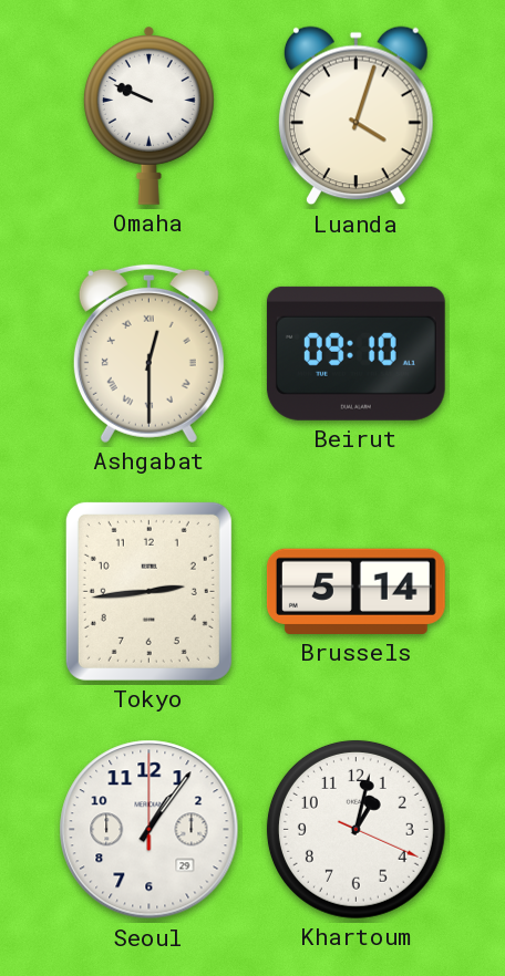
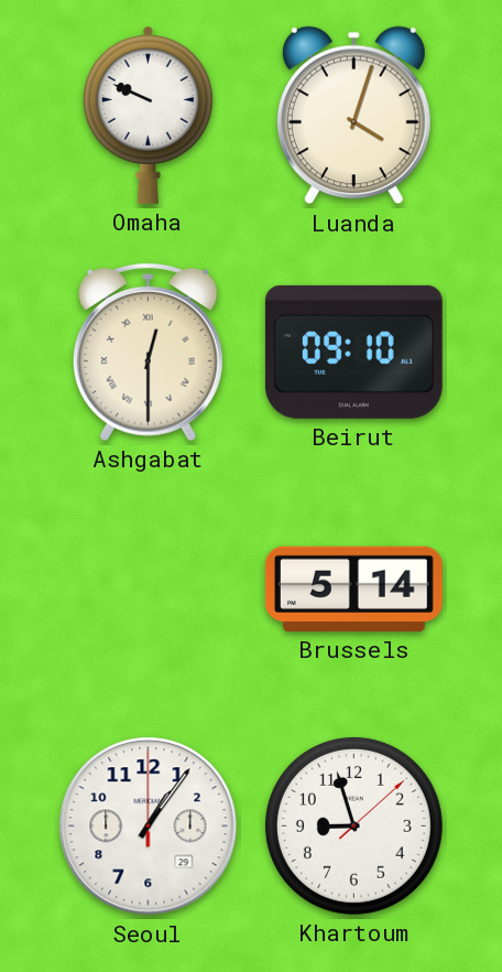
Tokyo: 2:44 -> none (148, 591)
Khartoum: 1:02 -> 8:57 (353, 825)
